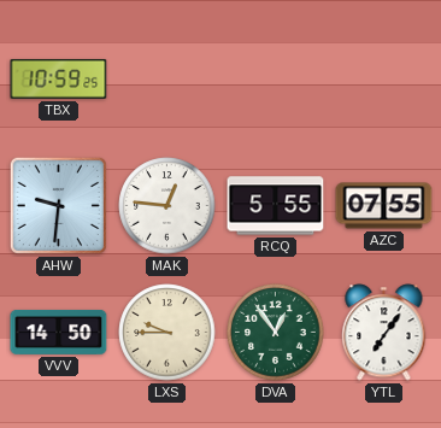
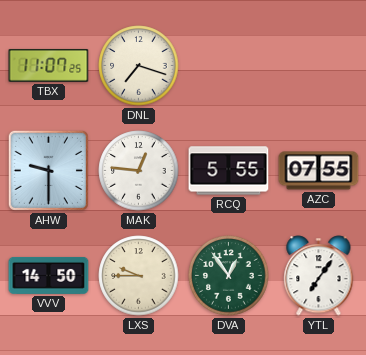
TBX: 10:59 -> 11:07 (49, 65)
DNL: none -> 7:18 (139, 66)
AHW: 9:31 -> 9:30 (48, 170)
